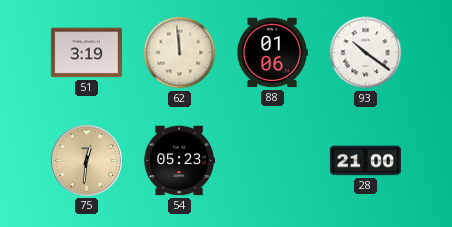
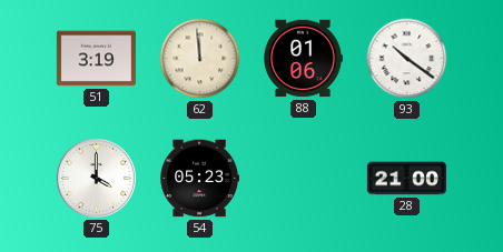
75: 12:31 -> 4:00 (96, 178)
75 dial: champagne -> white (96, 178)
